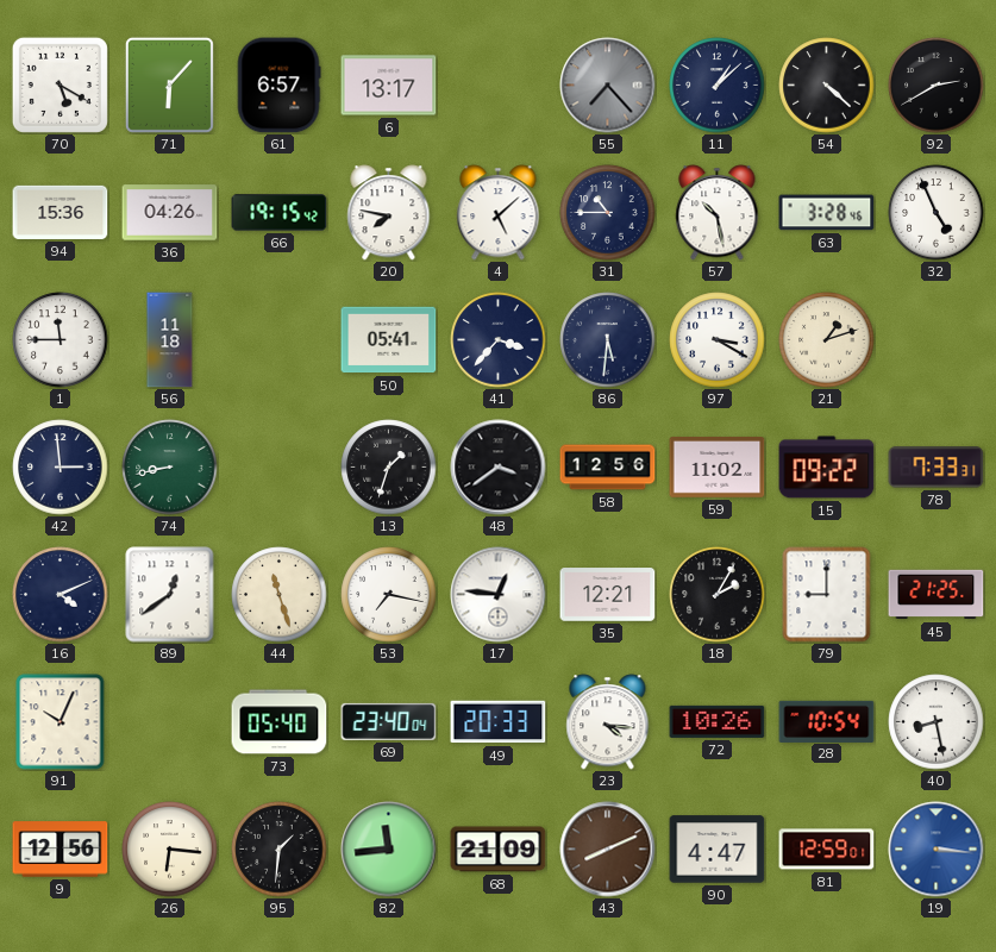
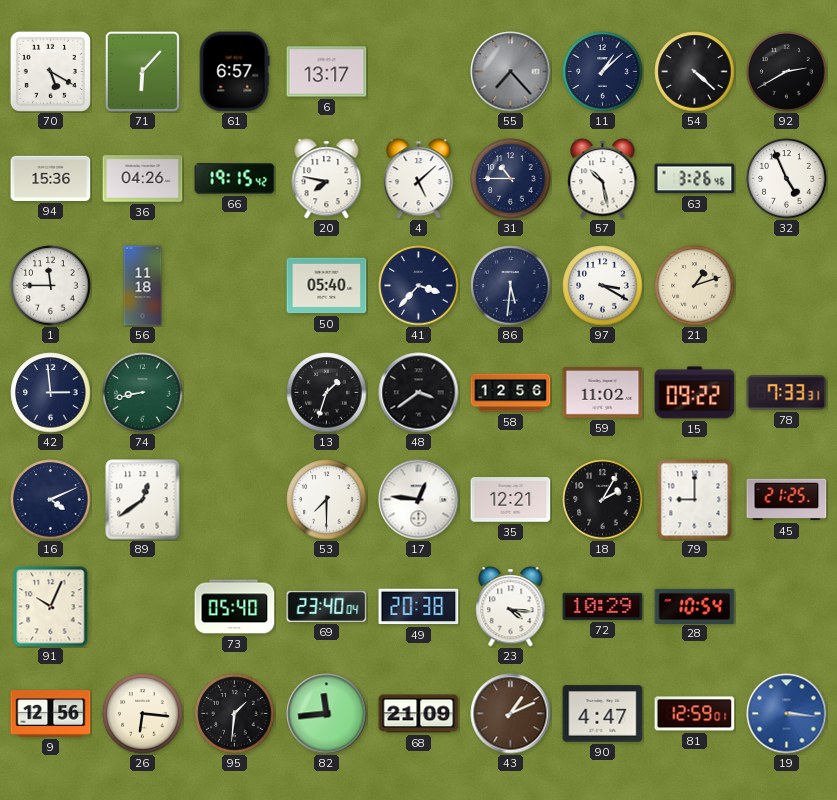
63: 3:28 -> 3:26 (695, 179)
50: 05:41 -> 05:40 (327, 286)
44: 11:27 -> none (280, 595)
53: 7:17 -> 7:30 (327, 500)
49: 20:33 -> 20:38 (419, 607)
72: 10:26 -> 10:29 (603, 606)
40: 8:28 -> none (937, 722)
43: 8:11 -> 1:11 (511, 714)
